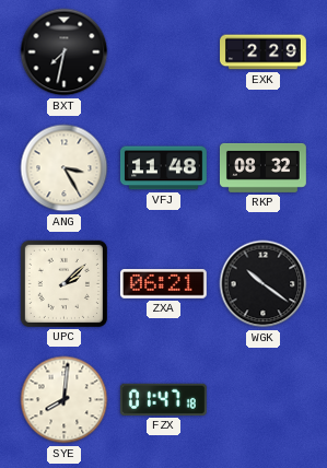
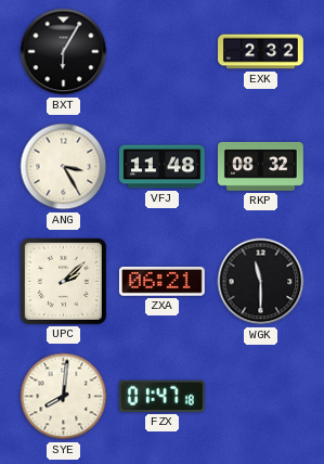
BXT: 7:32 -> 6:05 (64, 52)
EXK: 2:29 -> 2:32 (261, 52)
WGK: 10:21 -> 11:30 (261, 282)
